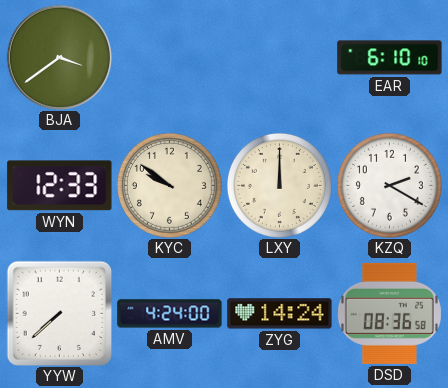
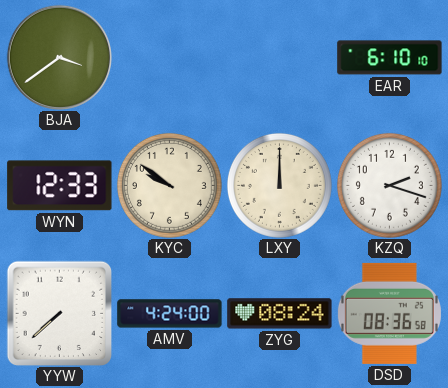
KZQ: 2:20 -> 2:18 (389, 185)
ZYG: 14:24 -> 08:24 (280, 314)
